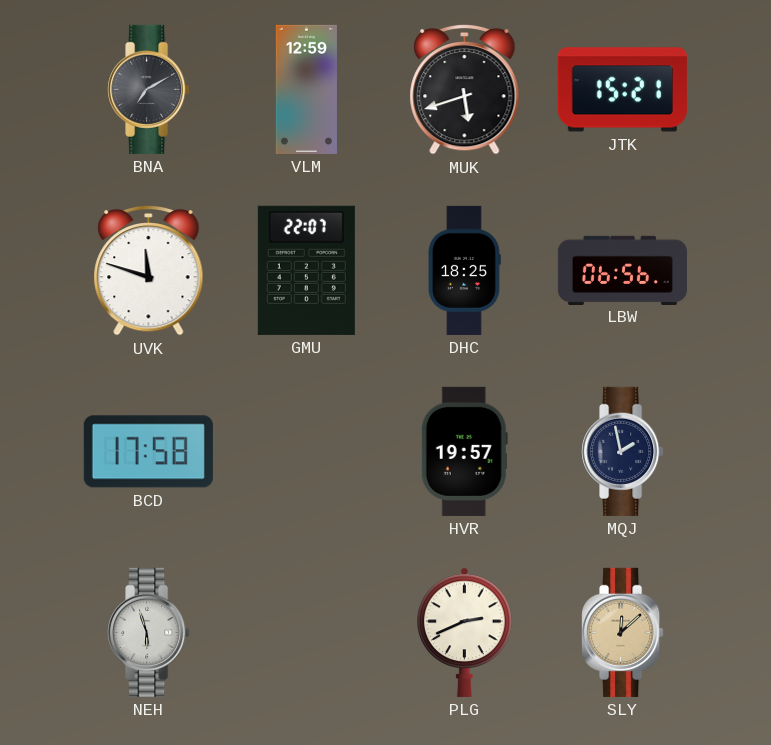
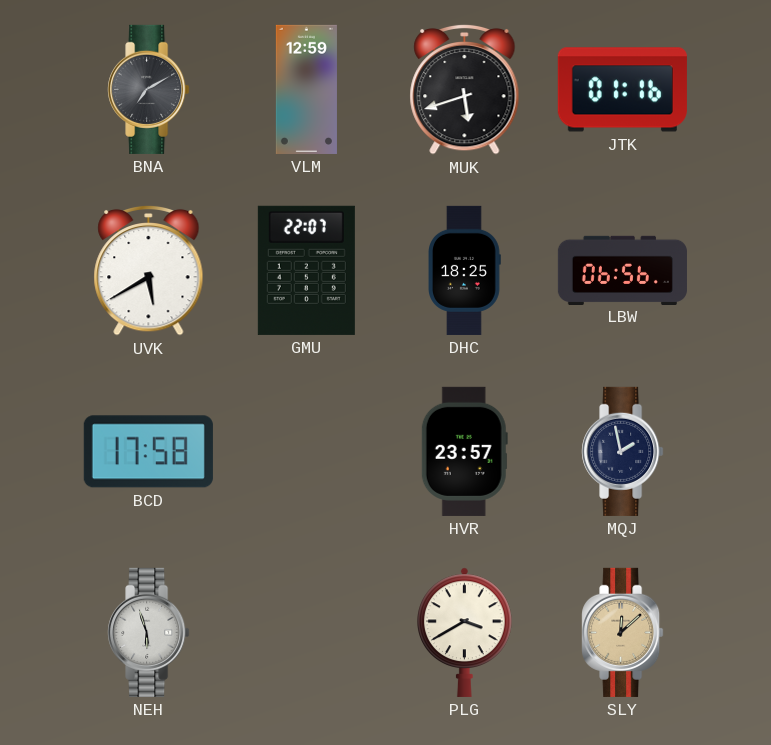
JTK: 15:21 -> 01:16 (622, 90)
UVK: 11:48 -> 5:40 (149, 270)
HVR: 19:57 -> 23:57 (464, 451)
PLG: 2:41 -> 3:40 (465, 632)
